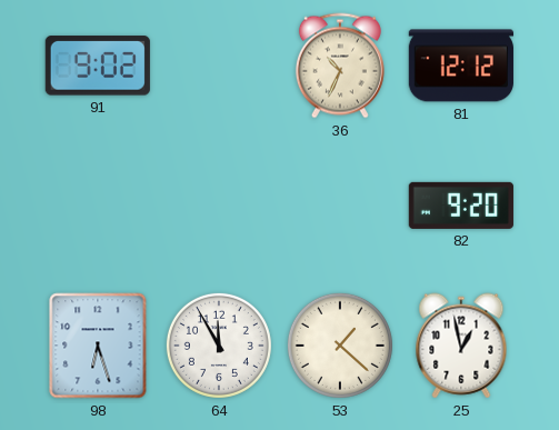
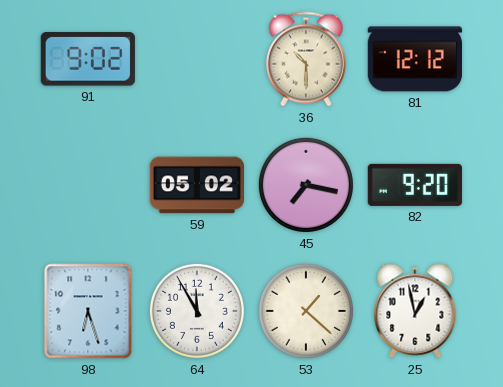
36: 10:34 -> 10:30 (306, 59)
59: none -> 05:02 (196, 185)
45: none -> 7:17 (306, 185)
